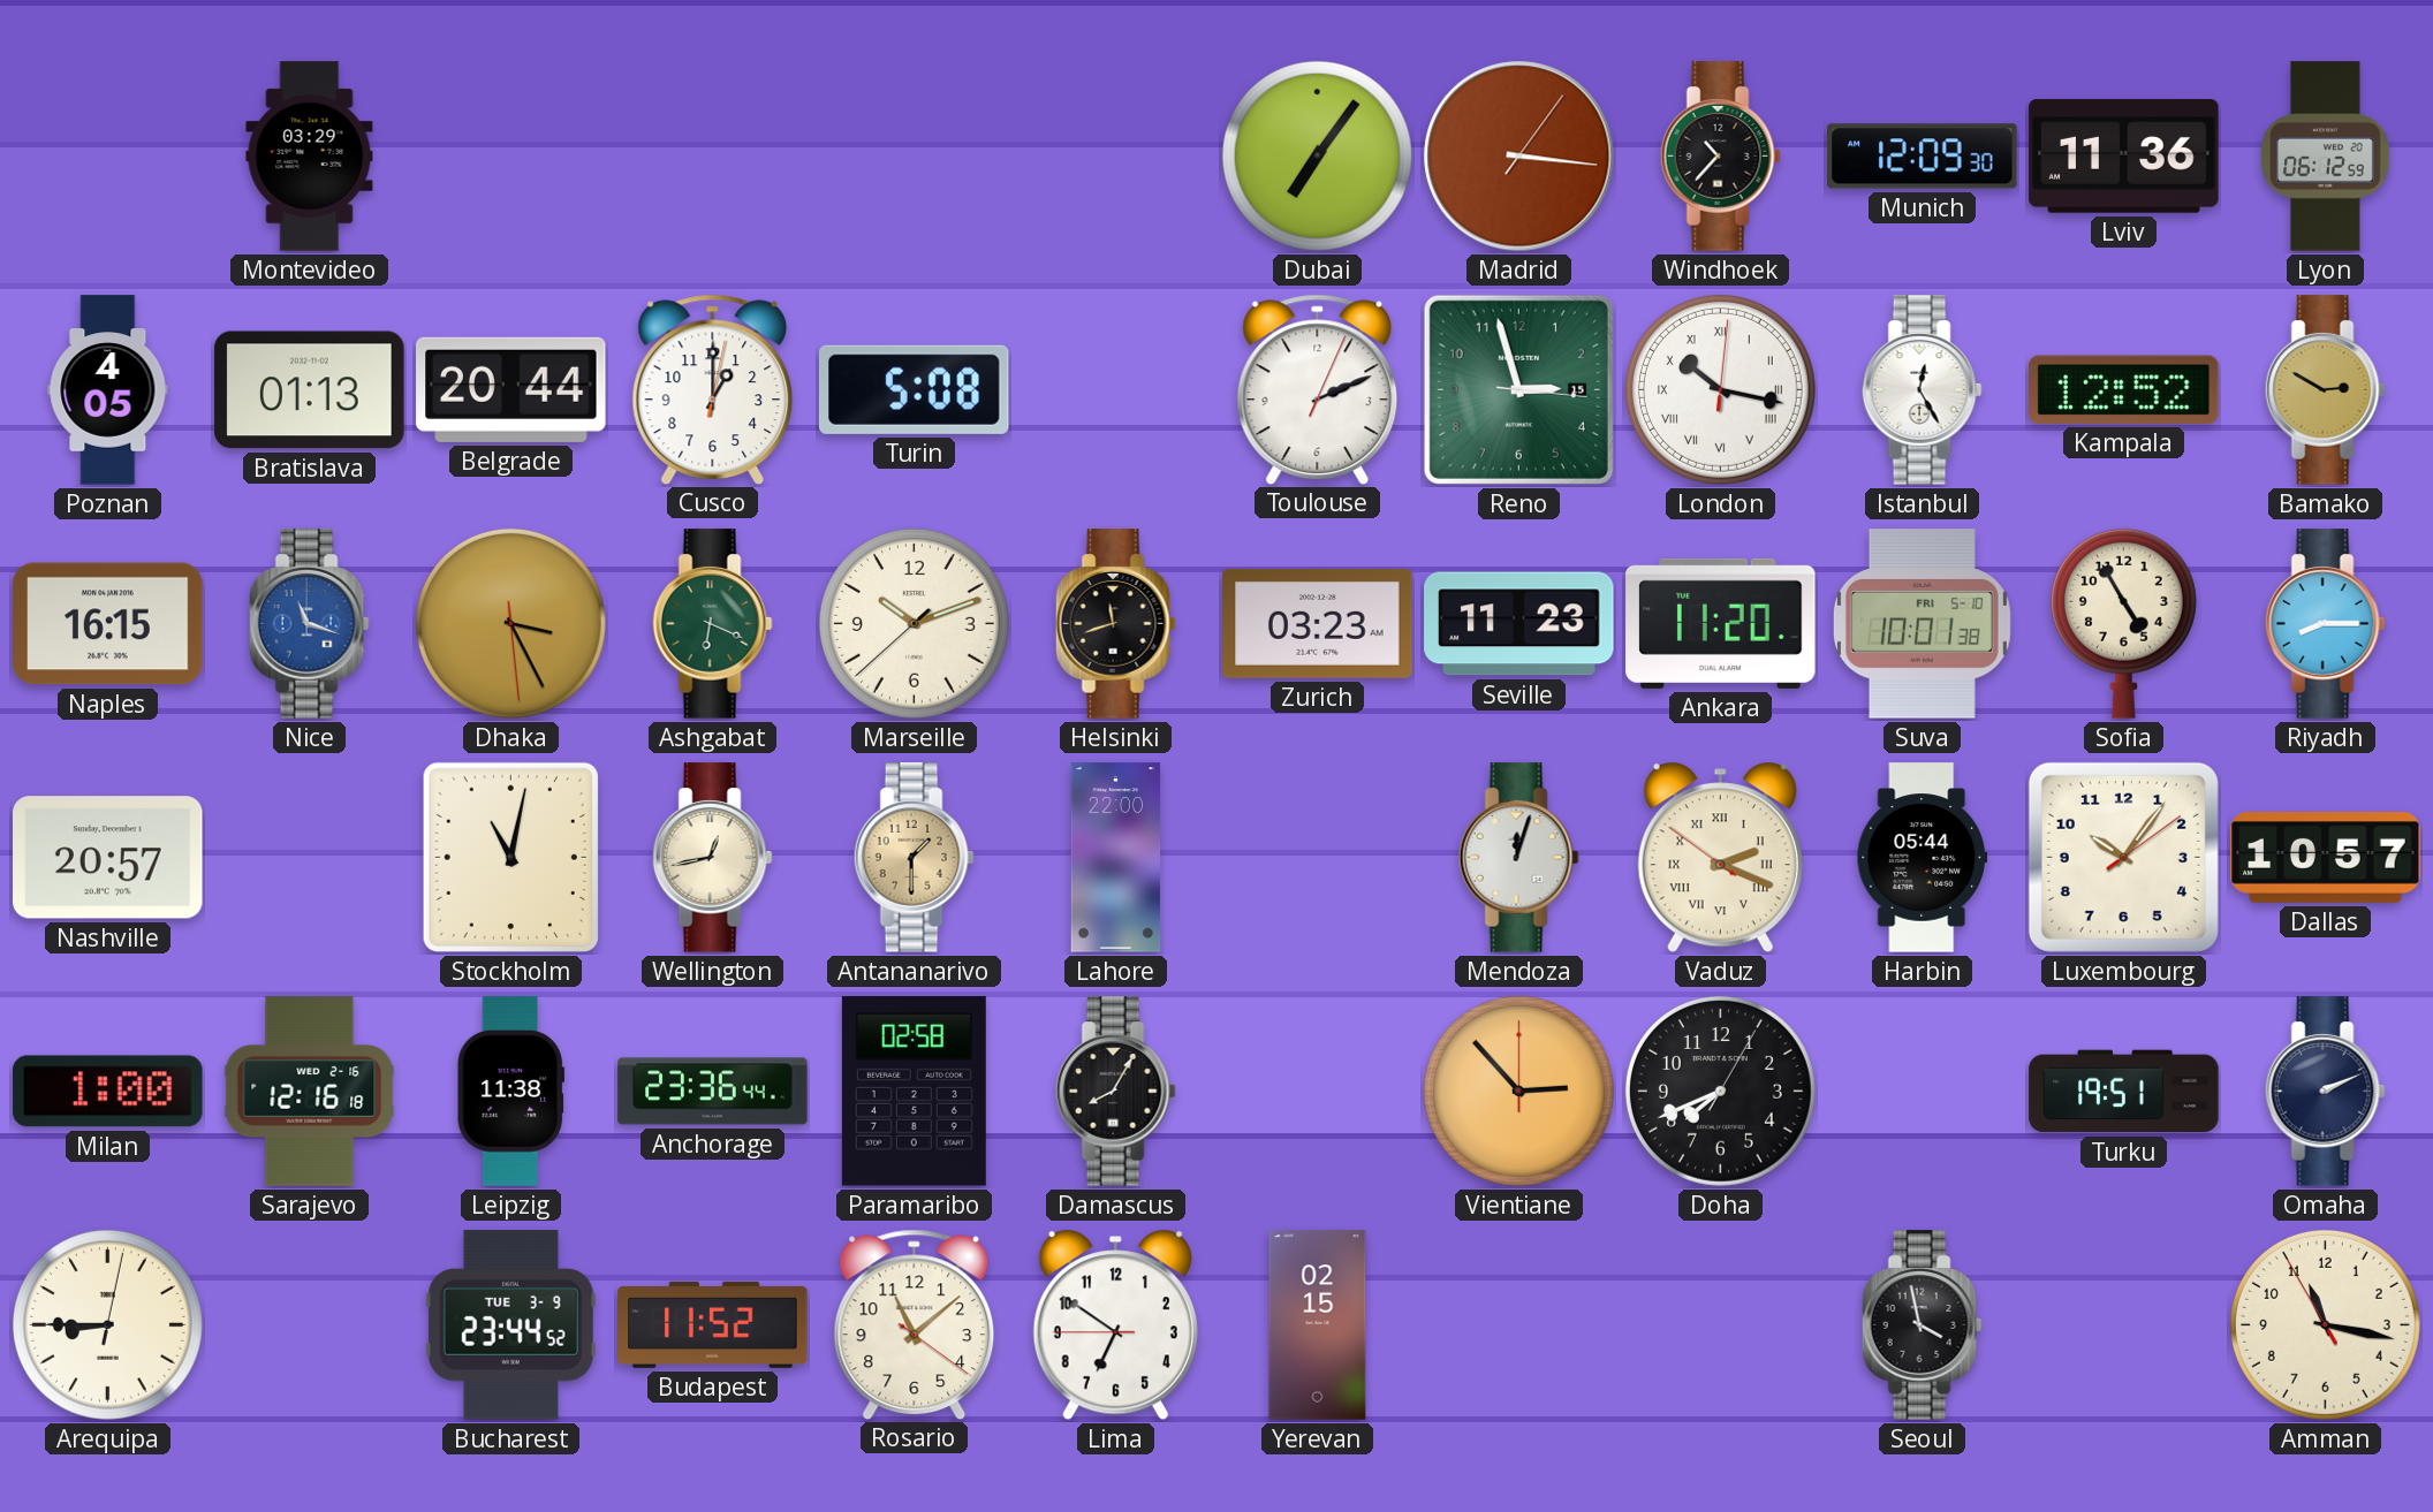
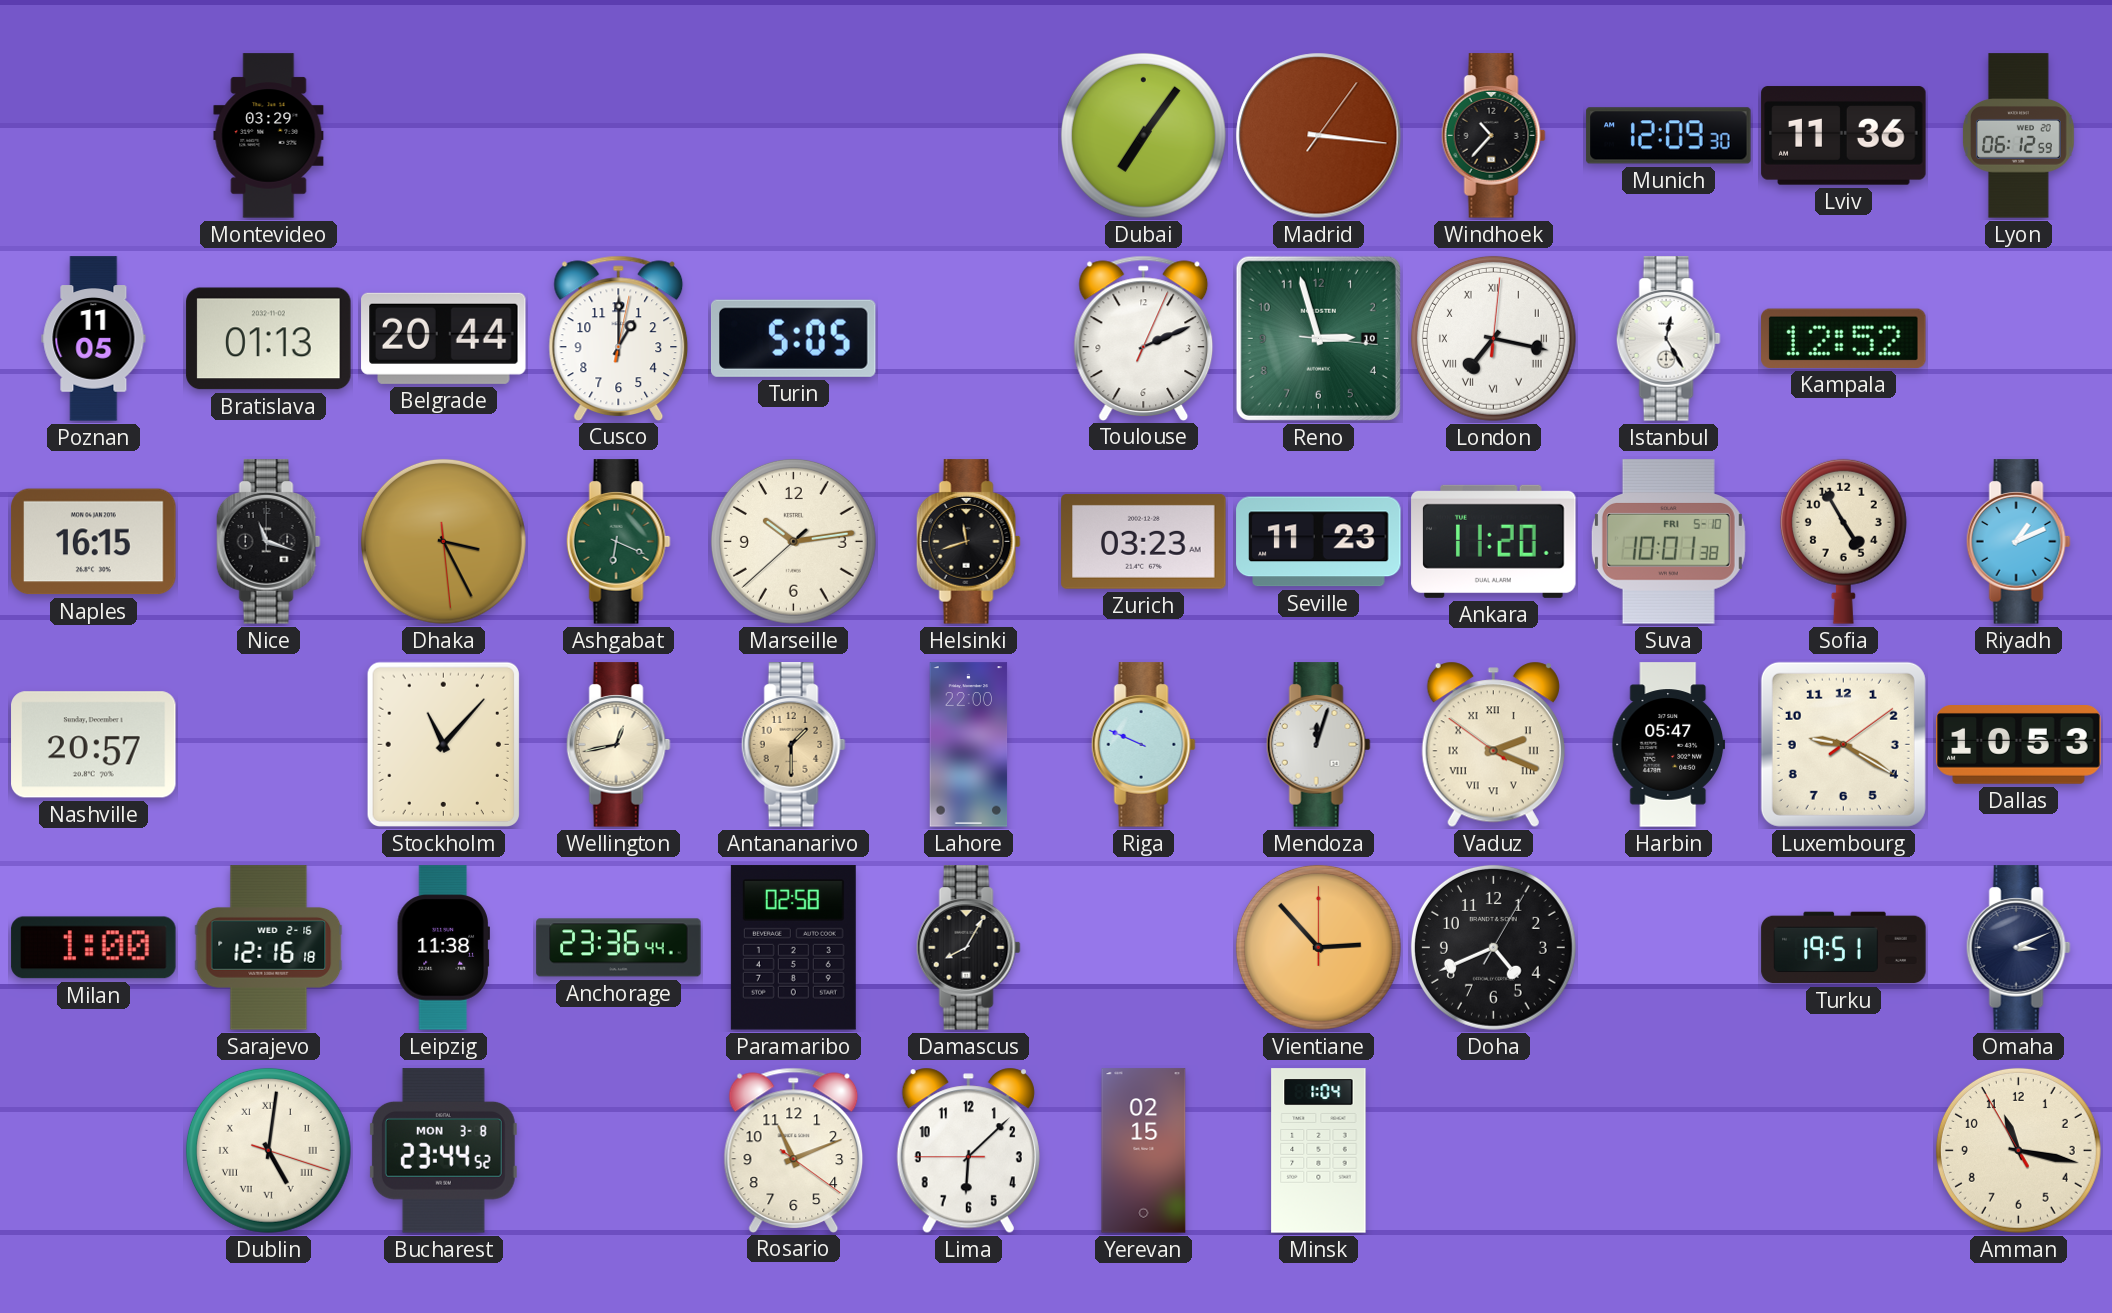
Poznan: 4:05 -> 11:05 (94, 339)
Turin: 5:08 -> 5:05 (794, 338)
Reno date: 15 -> 10 (1318, 338)
London: 10:17 -> 7:17 (1493, 338)
Bamako: 2:50 -> none (2325, 390)
Nice dial: blue -> black (268, 542)
Marseille: 10:11 -> 10:13 (793, 541)
Riyadh: 8:15 -> 1:11 (2018, 542)
Stockholm: 11:02 -> 11:07 (443, 744)
Riga: none -> 9:49 (1143, 745)
Harbin: 05:44 -> 05:47 (1669, 745)
Luxembourg: 10:06 -> 9:20 (1843, 744)
Dallas: 10:57 -> 10:53 (2019, 745)
Doha: 7:41 -> 4:41 (1493, 947)
Omaha: 2:11 -> 3:11 (2018, 948)
Arequipa: 8:45 -> none (107, 1324)
Dublin: none -> 5:01 (268, 1150)
Bucharest date: TUE 3-9 -> MON 3-8 (443, 1151)
Budapest: 11:52 -> none (713, 1324)
Rosario: 11:08 -> 11:11 (794, 1150)
Lima: 6:50 -> 6:07 (968, 1151)
Minsk: none -> 1:04 (1319, 1151)
Seoul: 3:58 -> none (1922, 1325)
